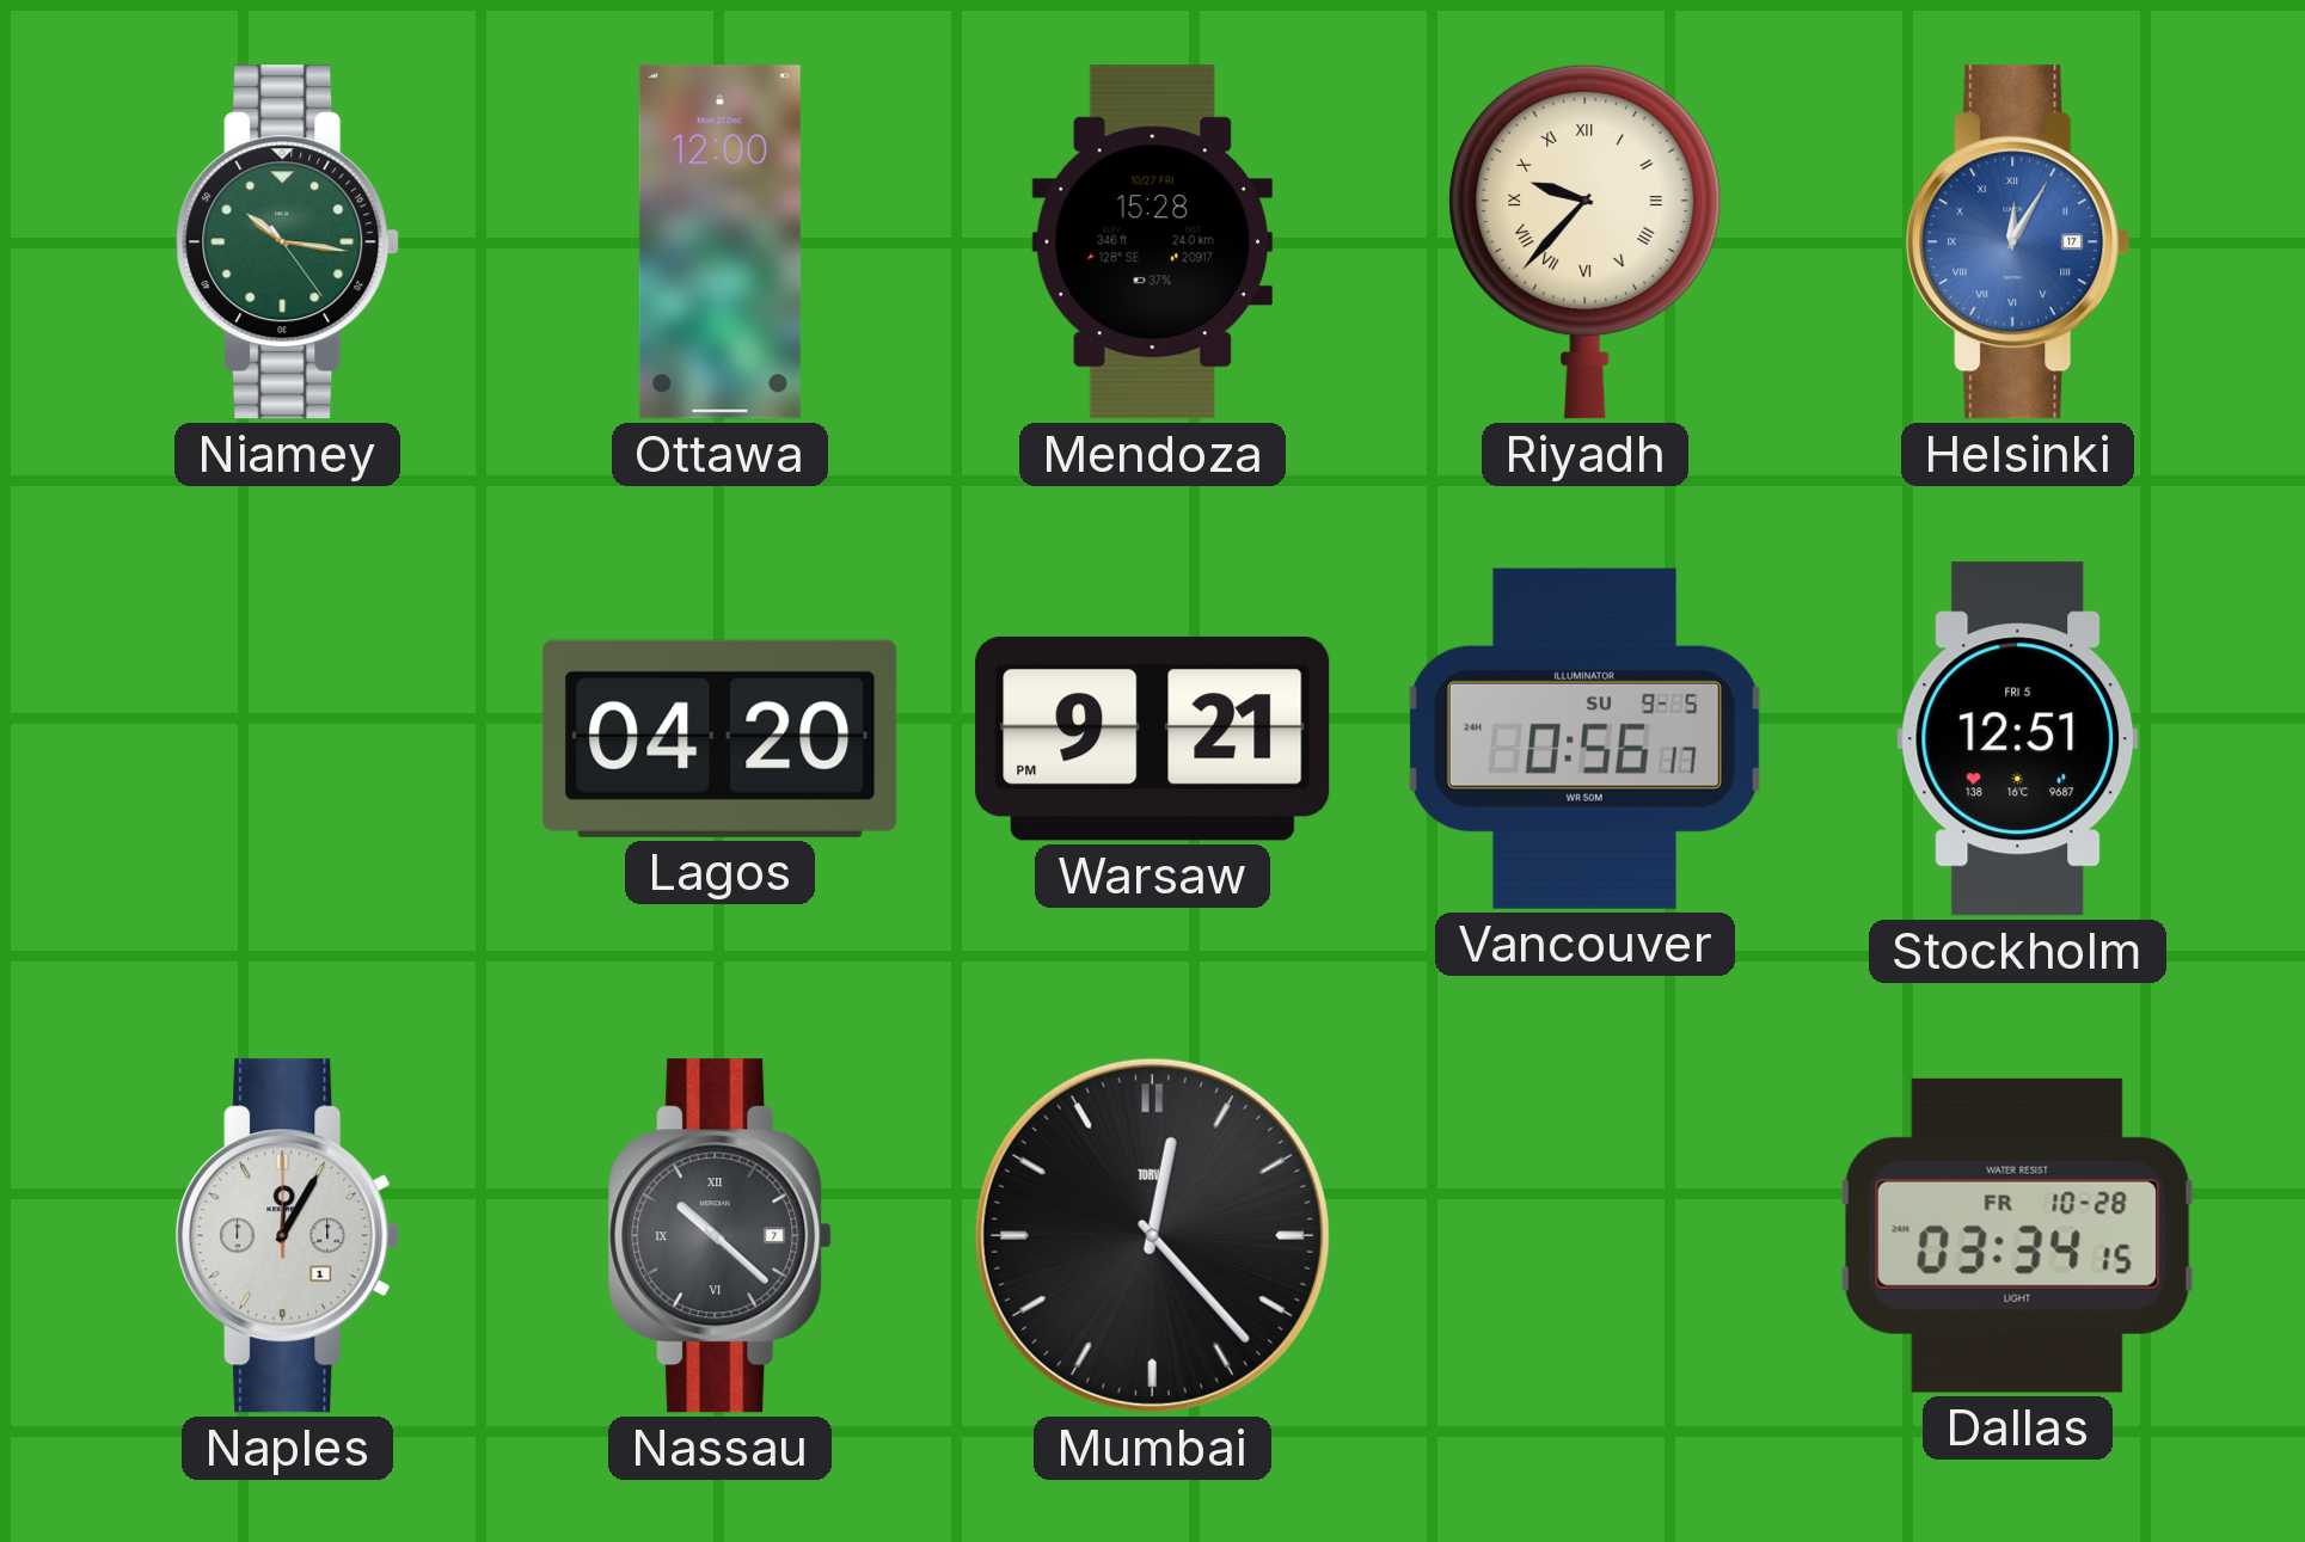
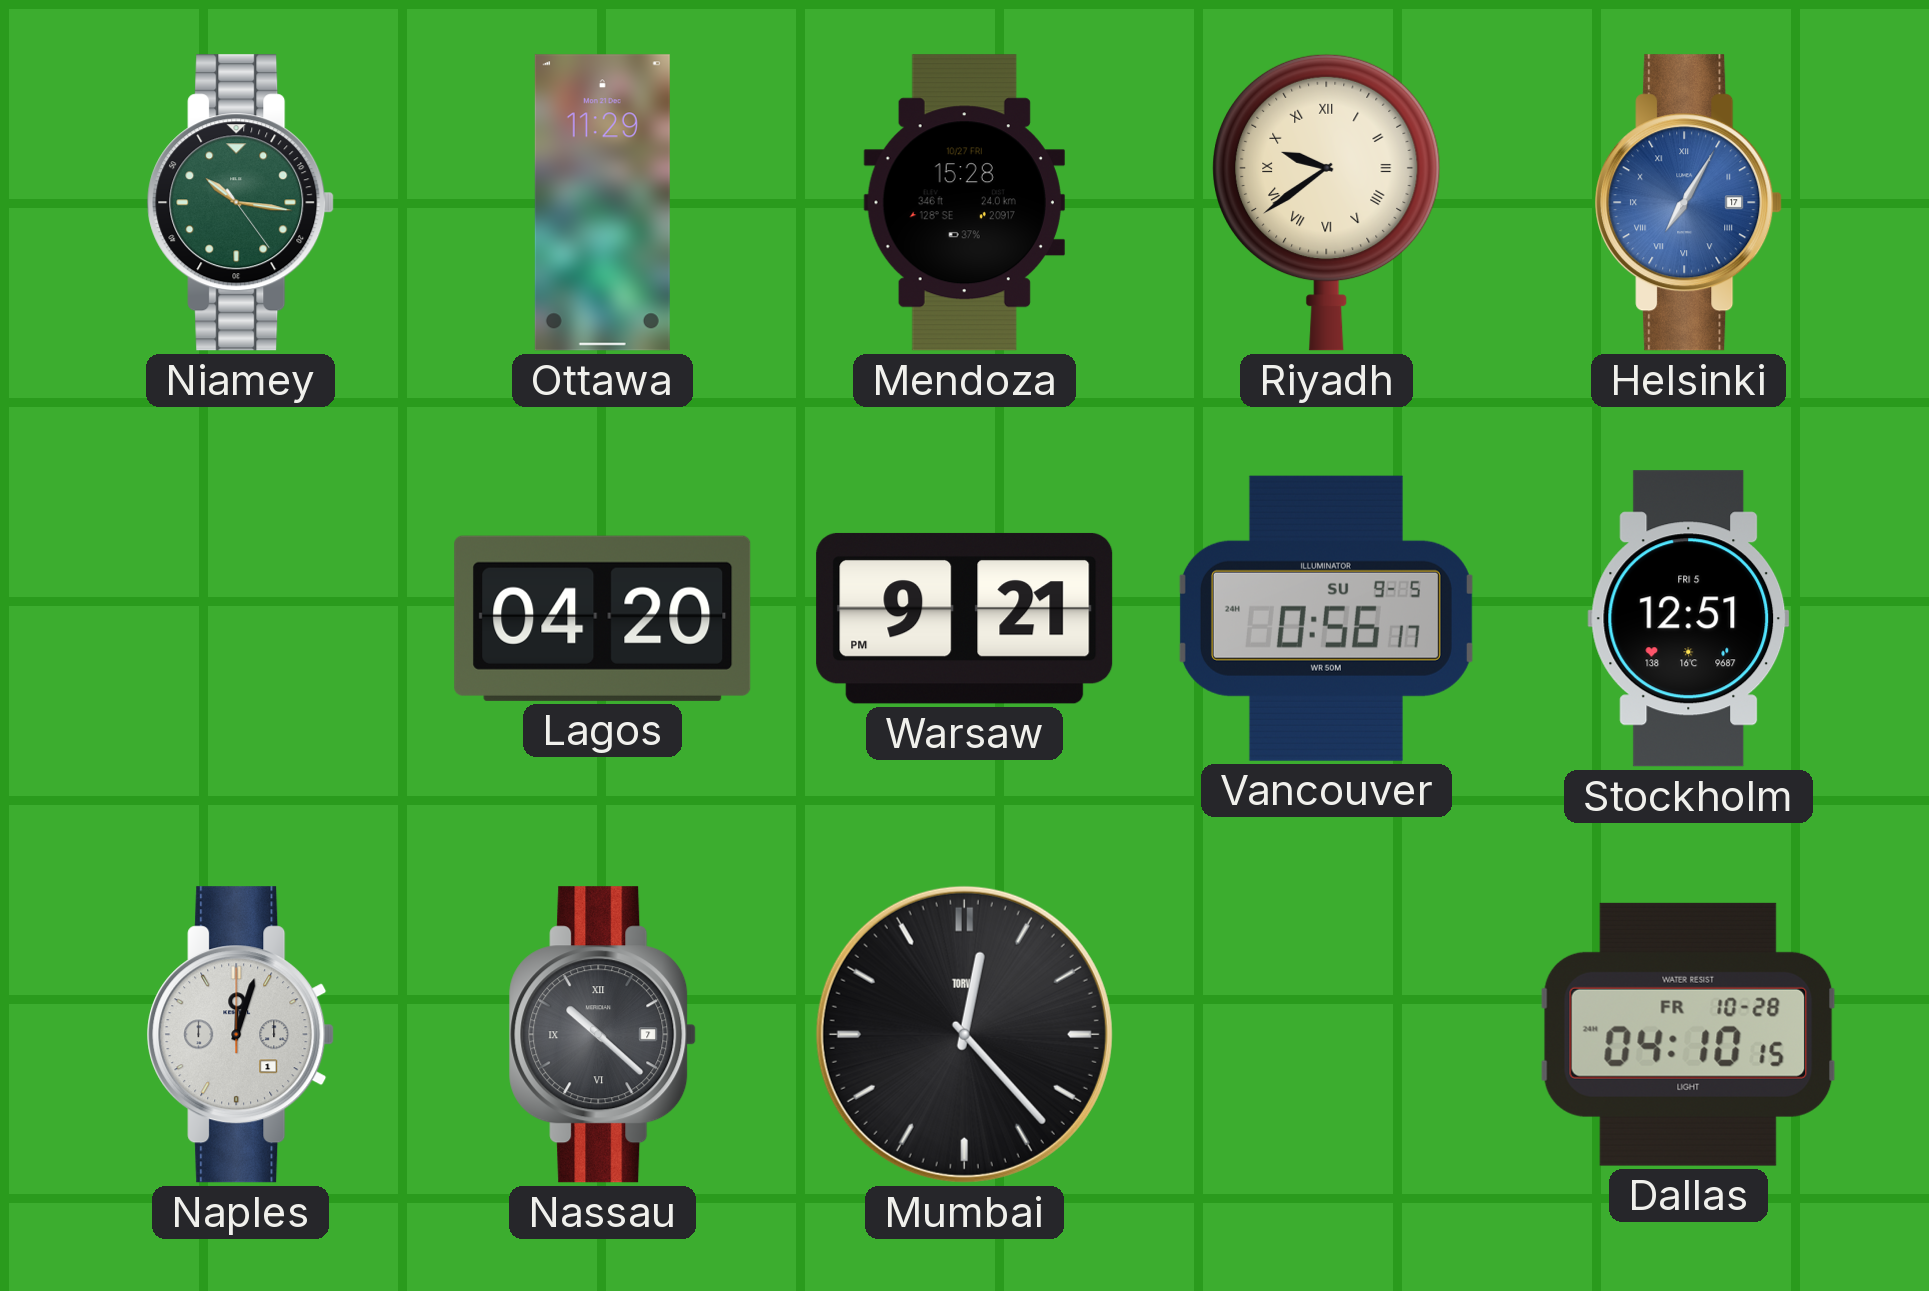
Ottawa: 12:00 -> 11:29 (602, 203)
Riyadh: 9:37 -> 9:39 (1327, 202)
Helsinki: 12:05 -> 7:05 (1689, 203)
Naples: 12:05 -> 12:03 (241, 1035)
Dallas: 03:34 -> 04:10 (1688, 1034)
